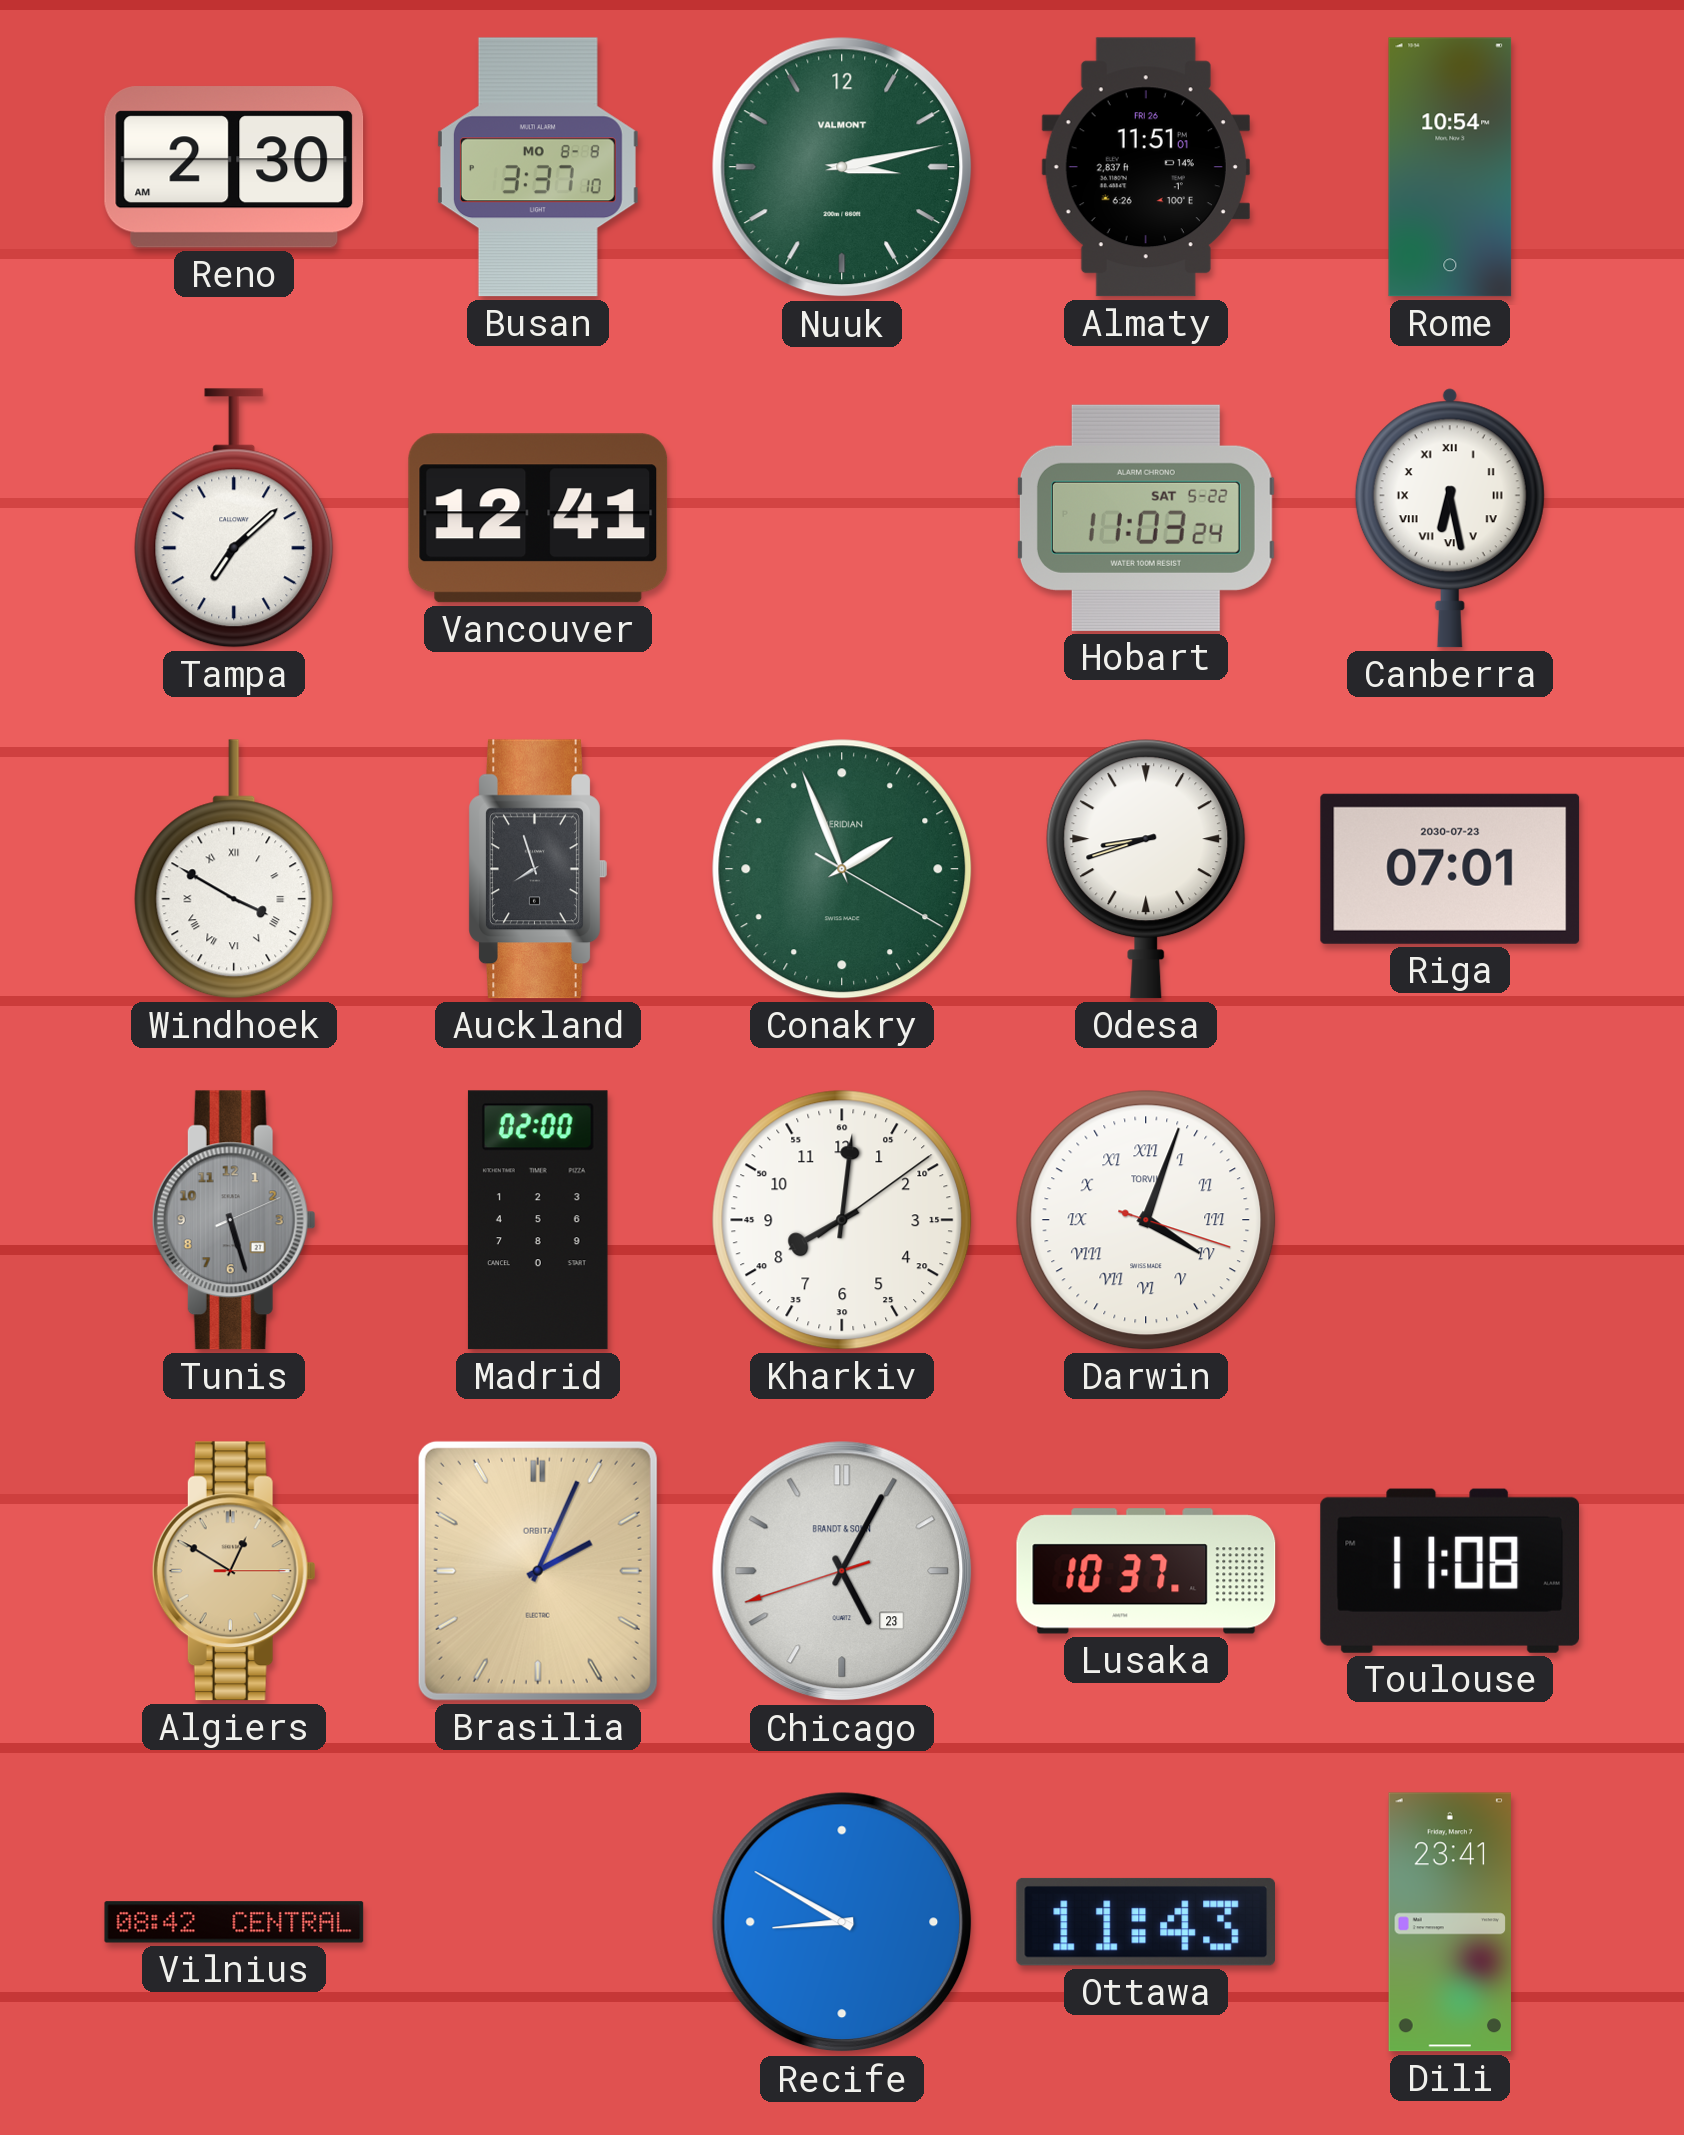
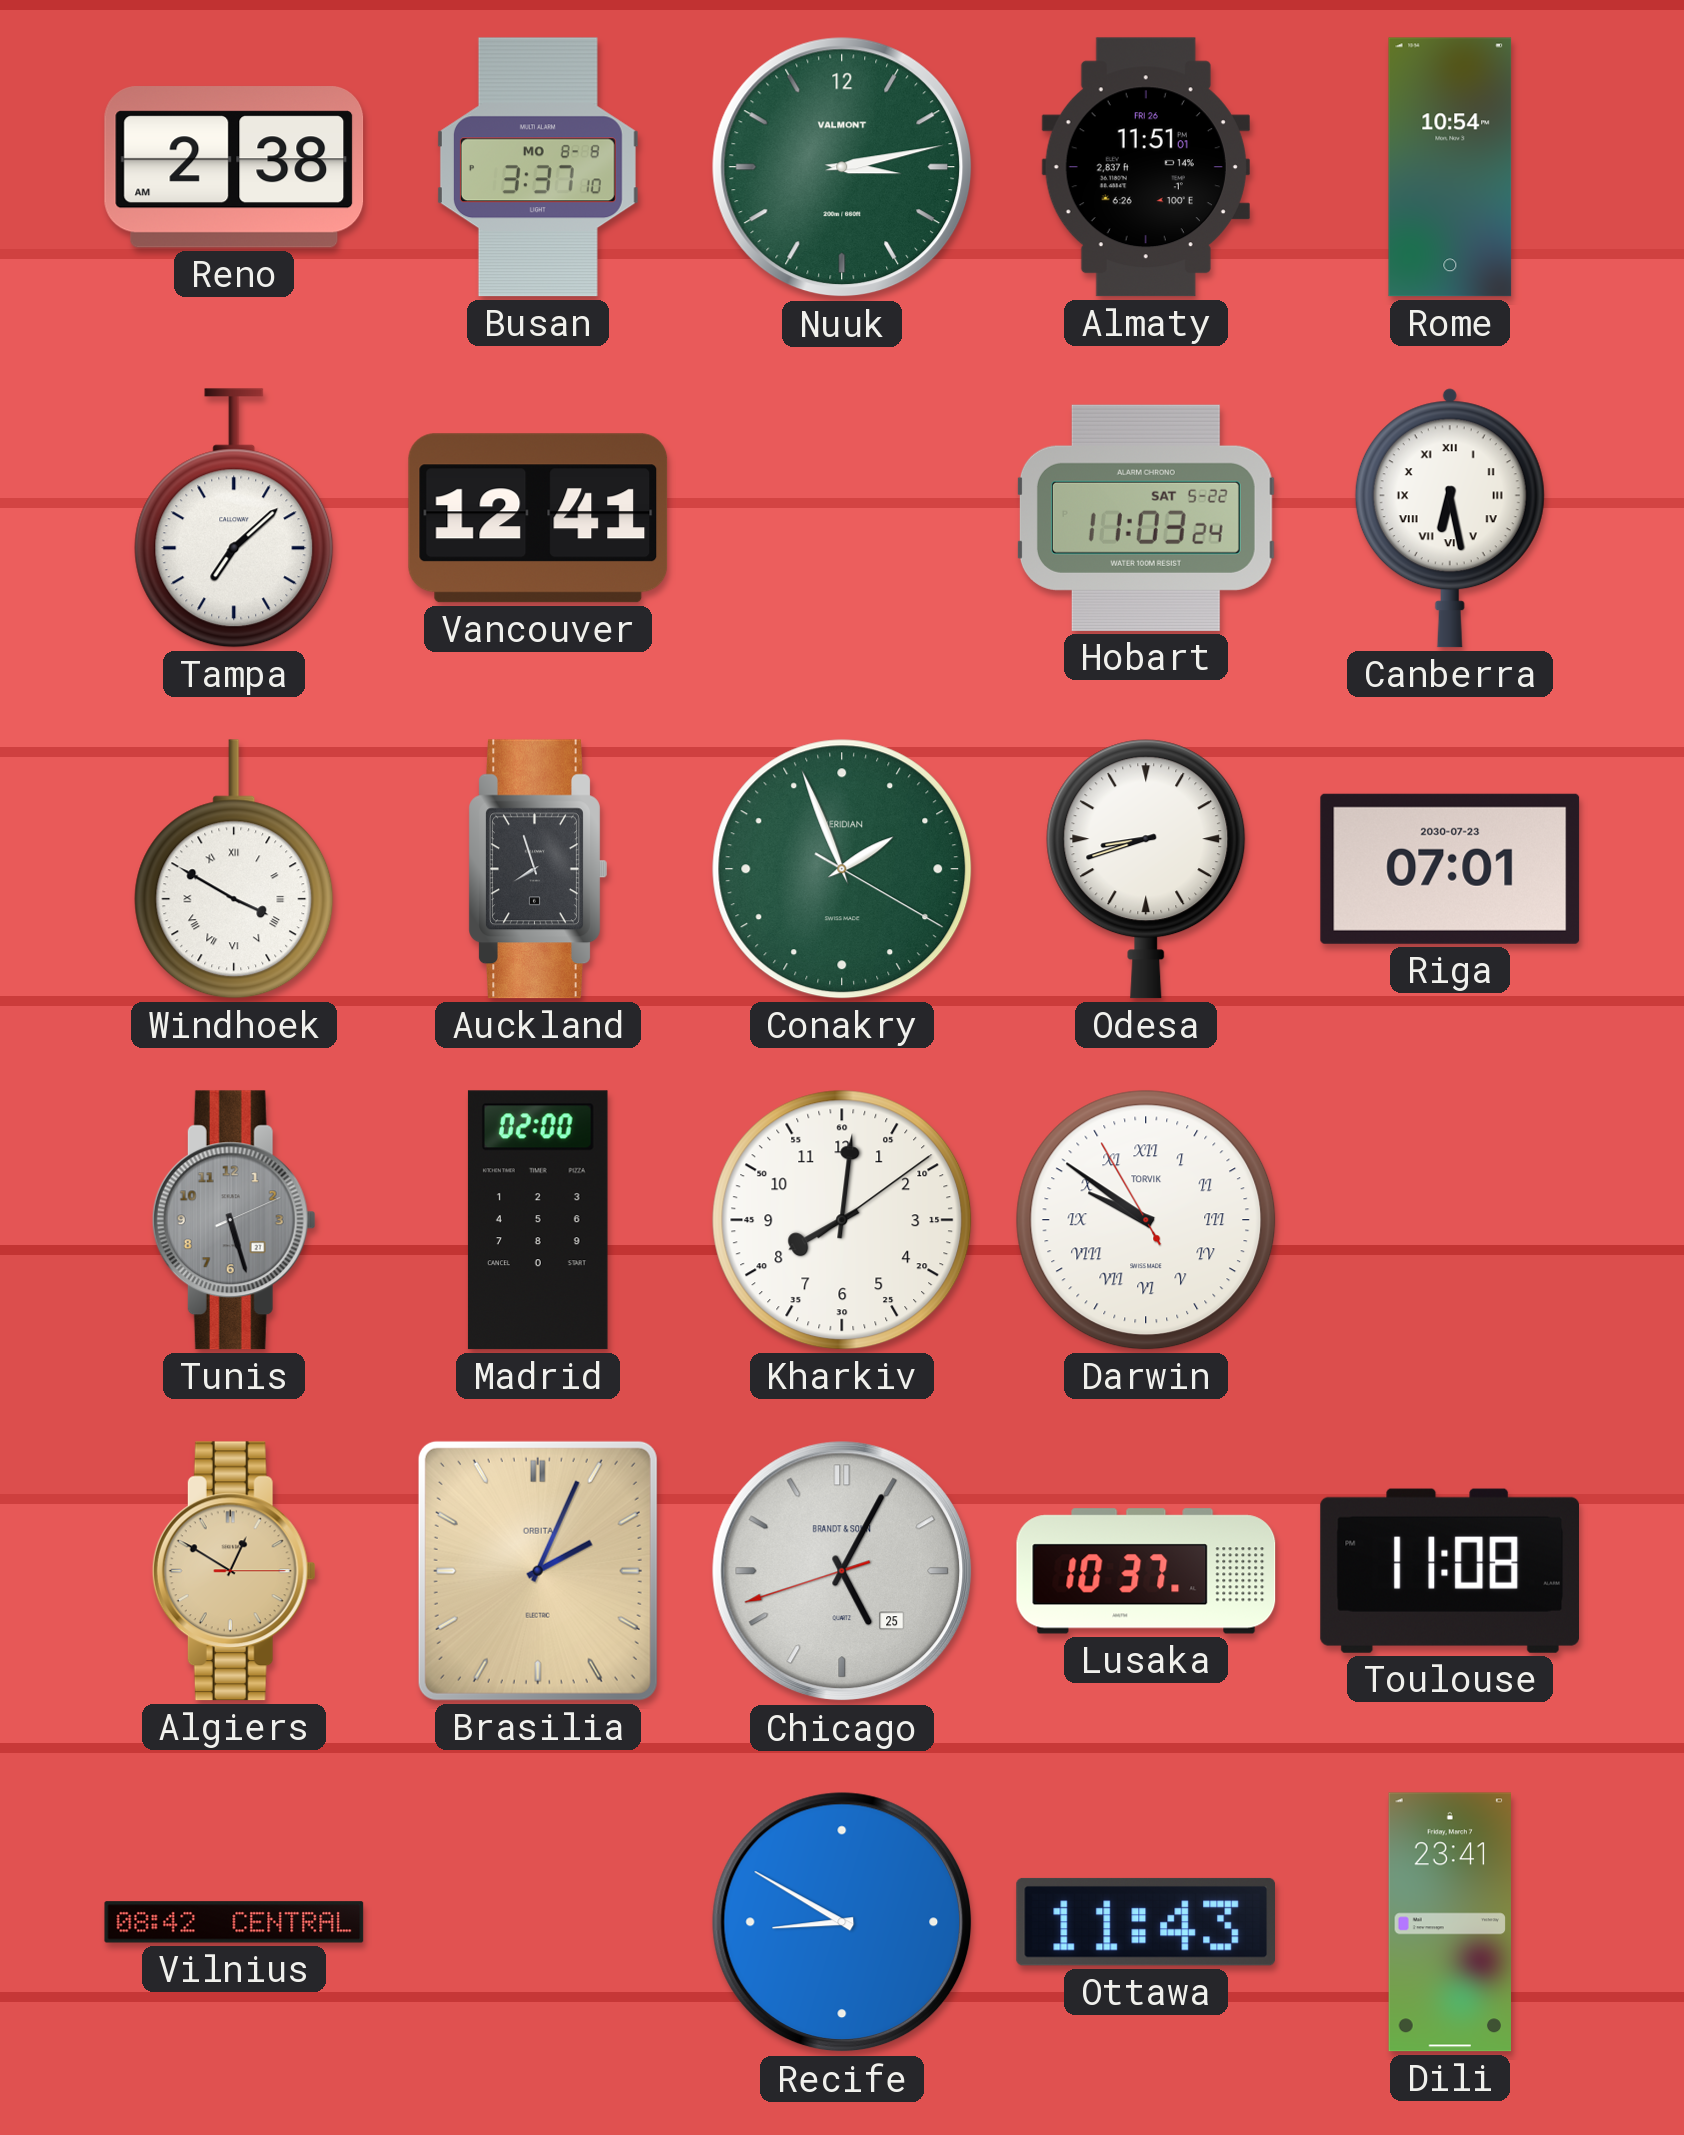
Reno: 2:30 -> 2:38 (234, 167)
Darwin: 4:03 -> 9:50 (1146, 1220)
Chicago date: 23 -> 25 (842, 1571)
